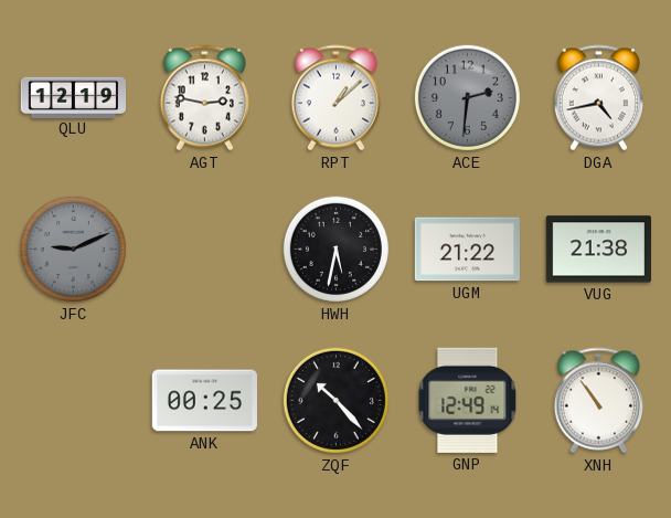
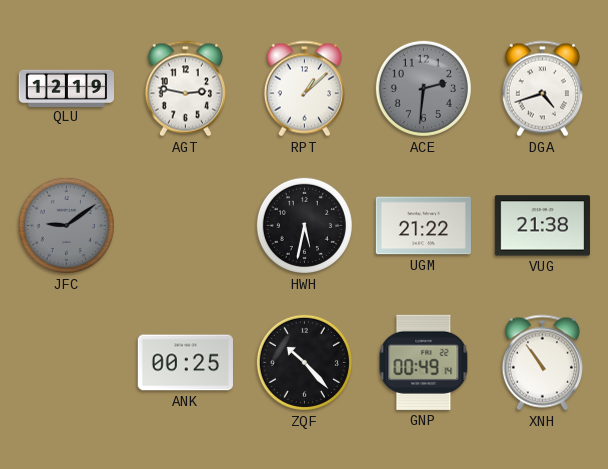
DGA: 4:43 -> 4:42 (542, 89)
JFC: 9:11 -> 9:09 (66, 225)
GNP: 12:49 -> 00:49 (424, 362)
